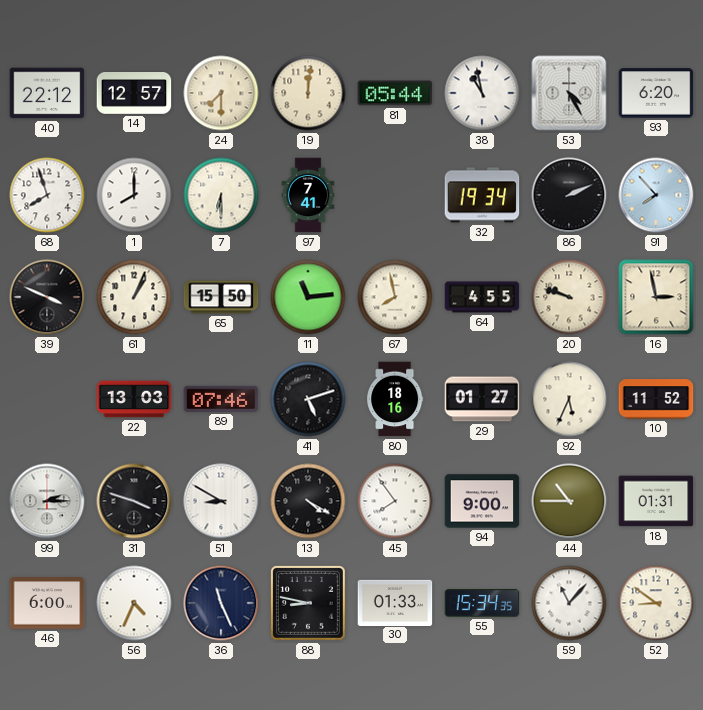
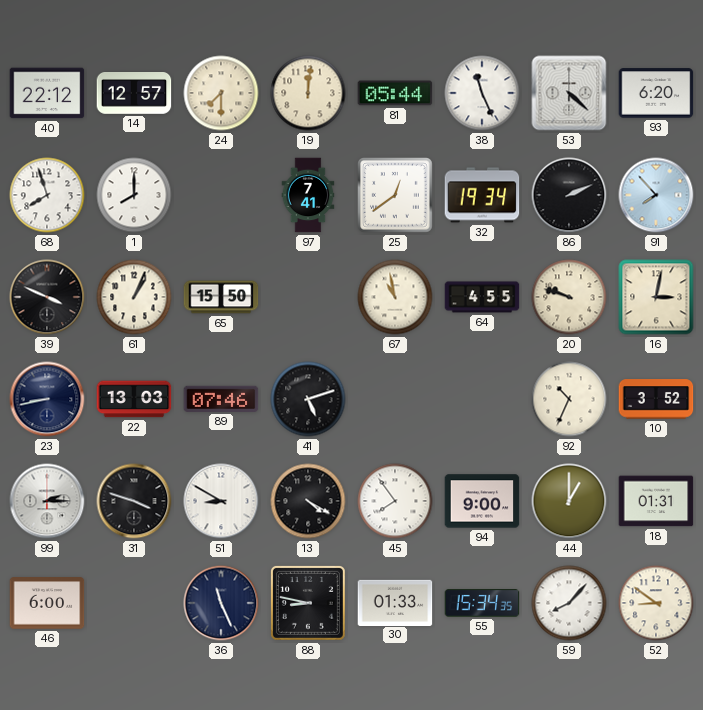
38: 10:58 -> 11:26 (482, 93)
53: 4:25 -> 4:22 (569, 93)
7: 6:30 -> none (221, 195)
25: none -> 12:39 (396, 196)
11: 11:14 -> none (308, 297)
67: 7:58 -> 10:58 (395, 297)
16: 2:58 -> 3:02 (656, 297)
23: none -> 8:43 (47, 399)
80: 18:16 -> none (396, 399)
29: 01:27 -> none (482, 399)
92: 5:34 -> 10:34 (569, 399)
10: 11:52 -> 3:52 (656, 399)
44: 10:45 -> 1:00 (569, 501)
56: 4:34 -> none (134, 603)
59: 11:07 -> 8:07 (569, 603)
